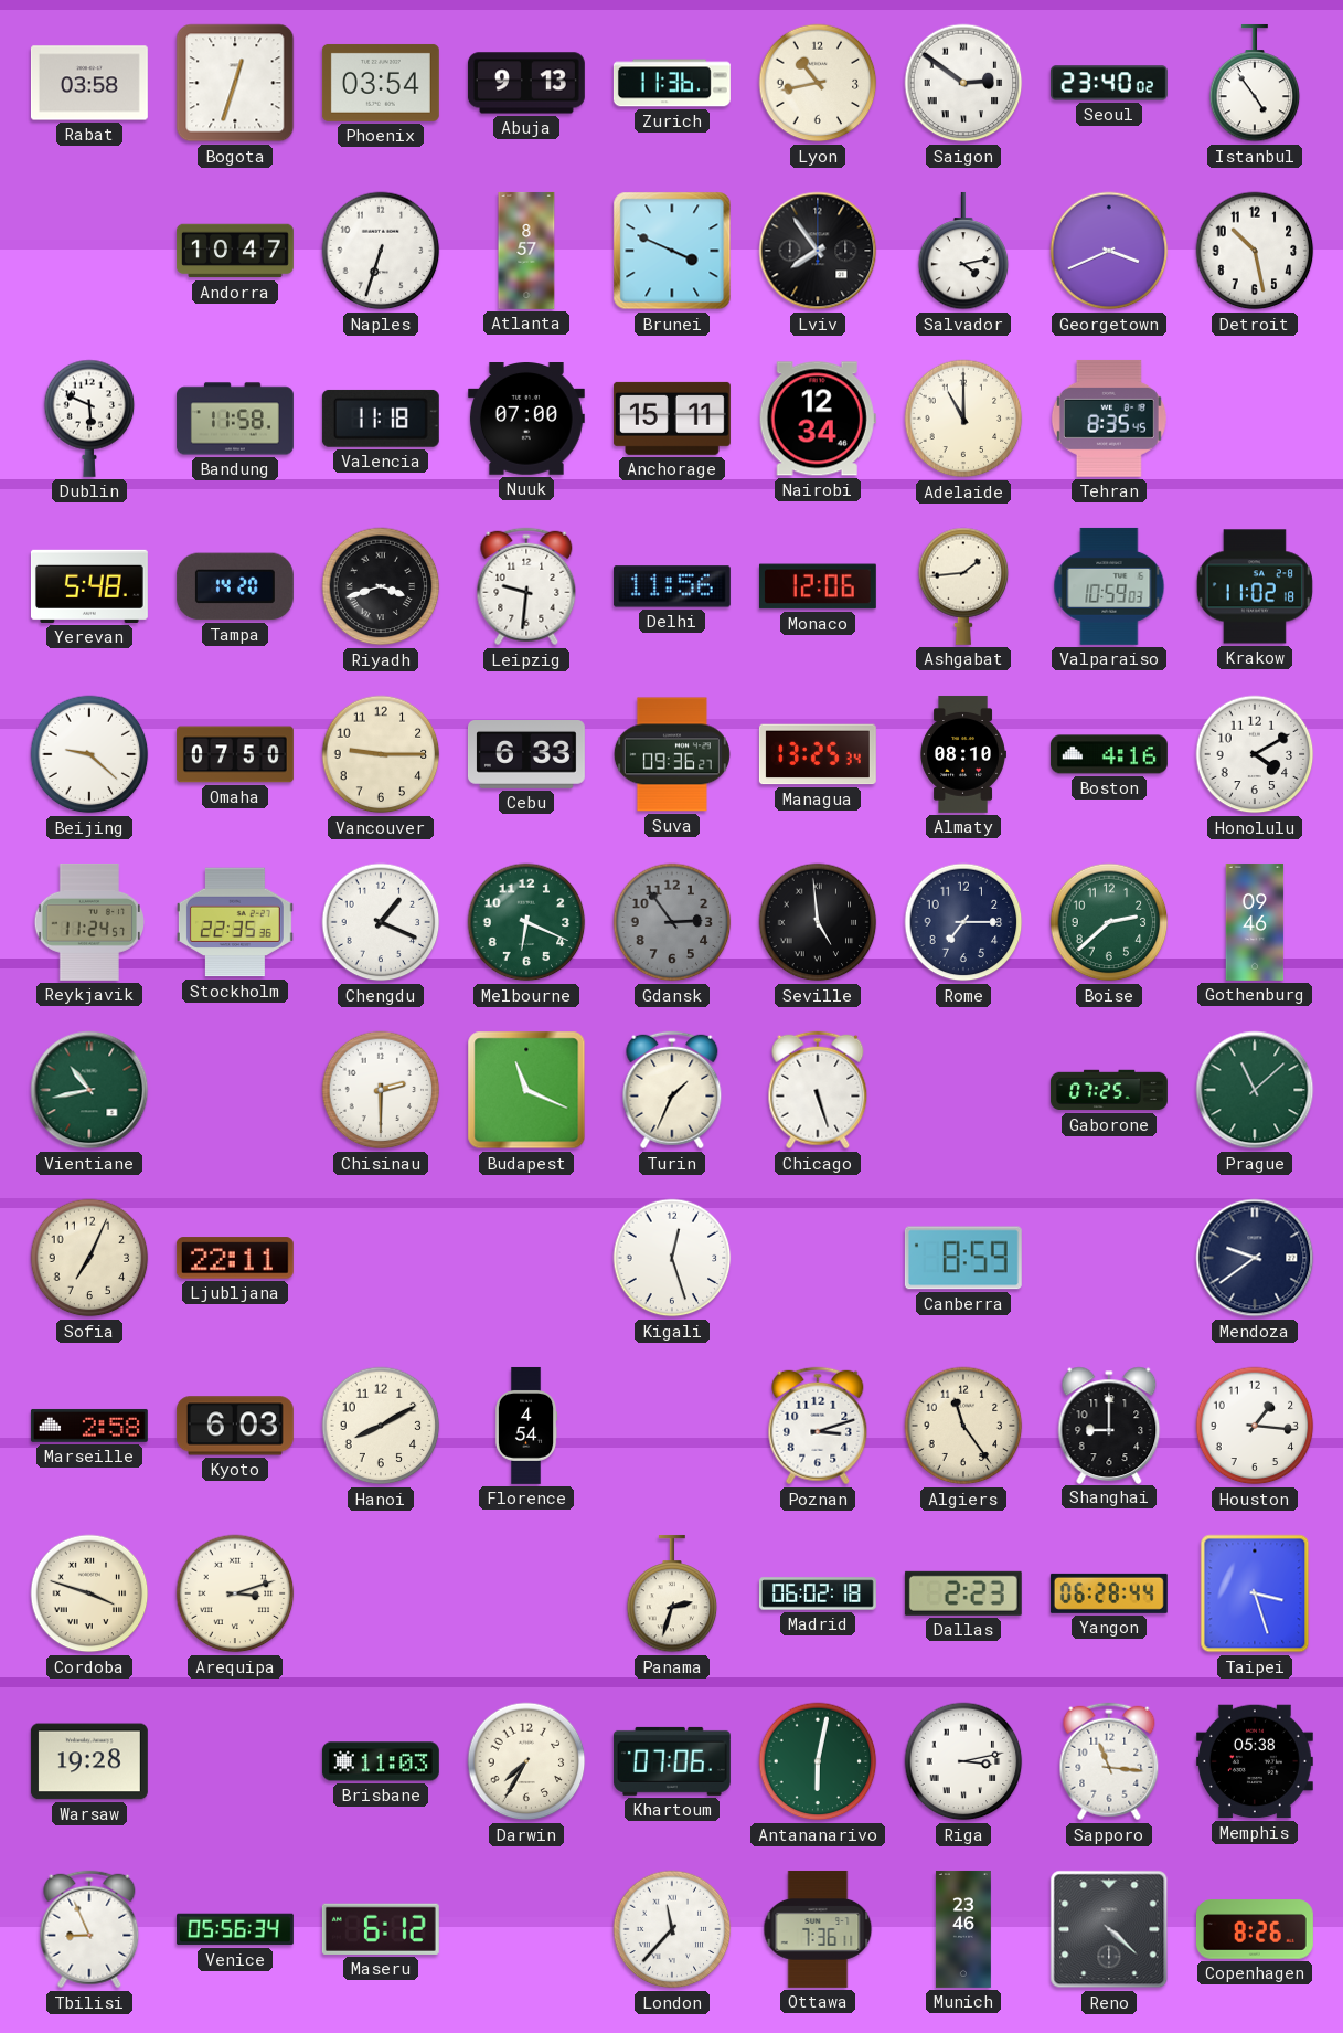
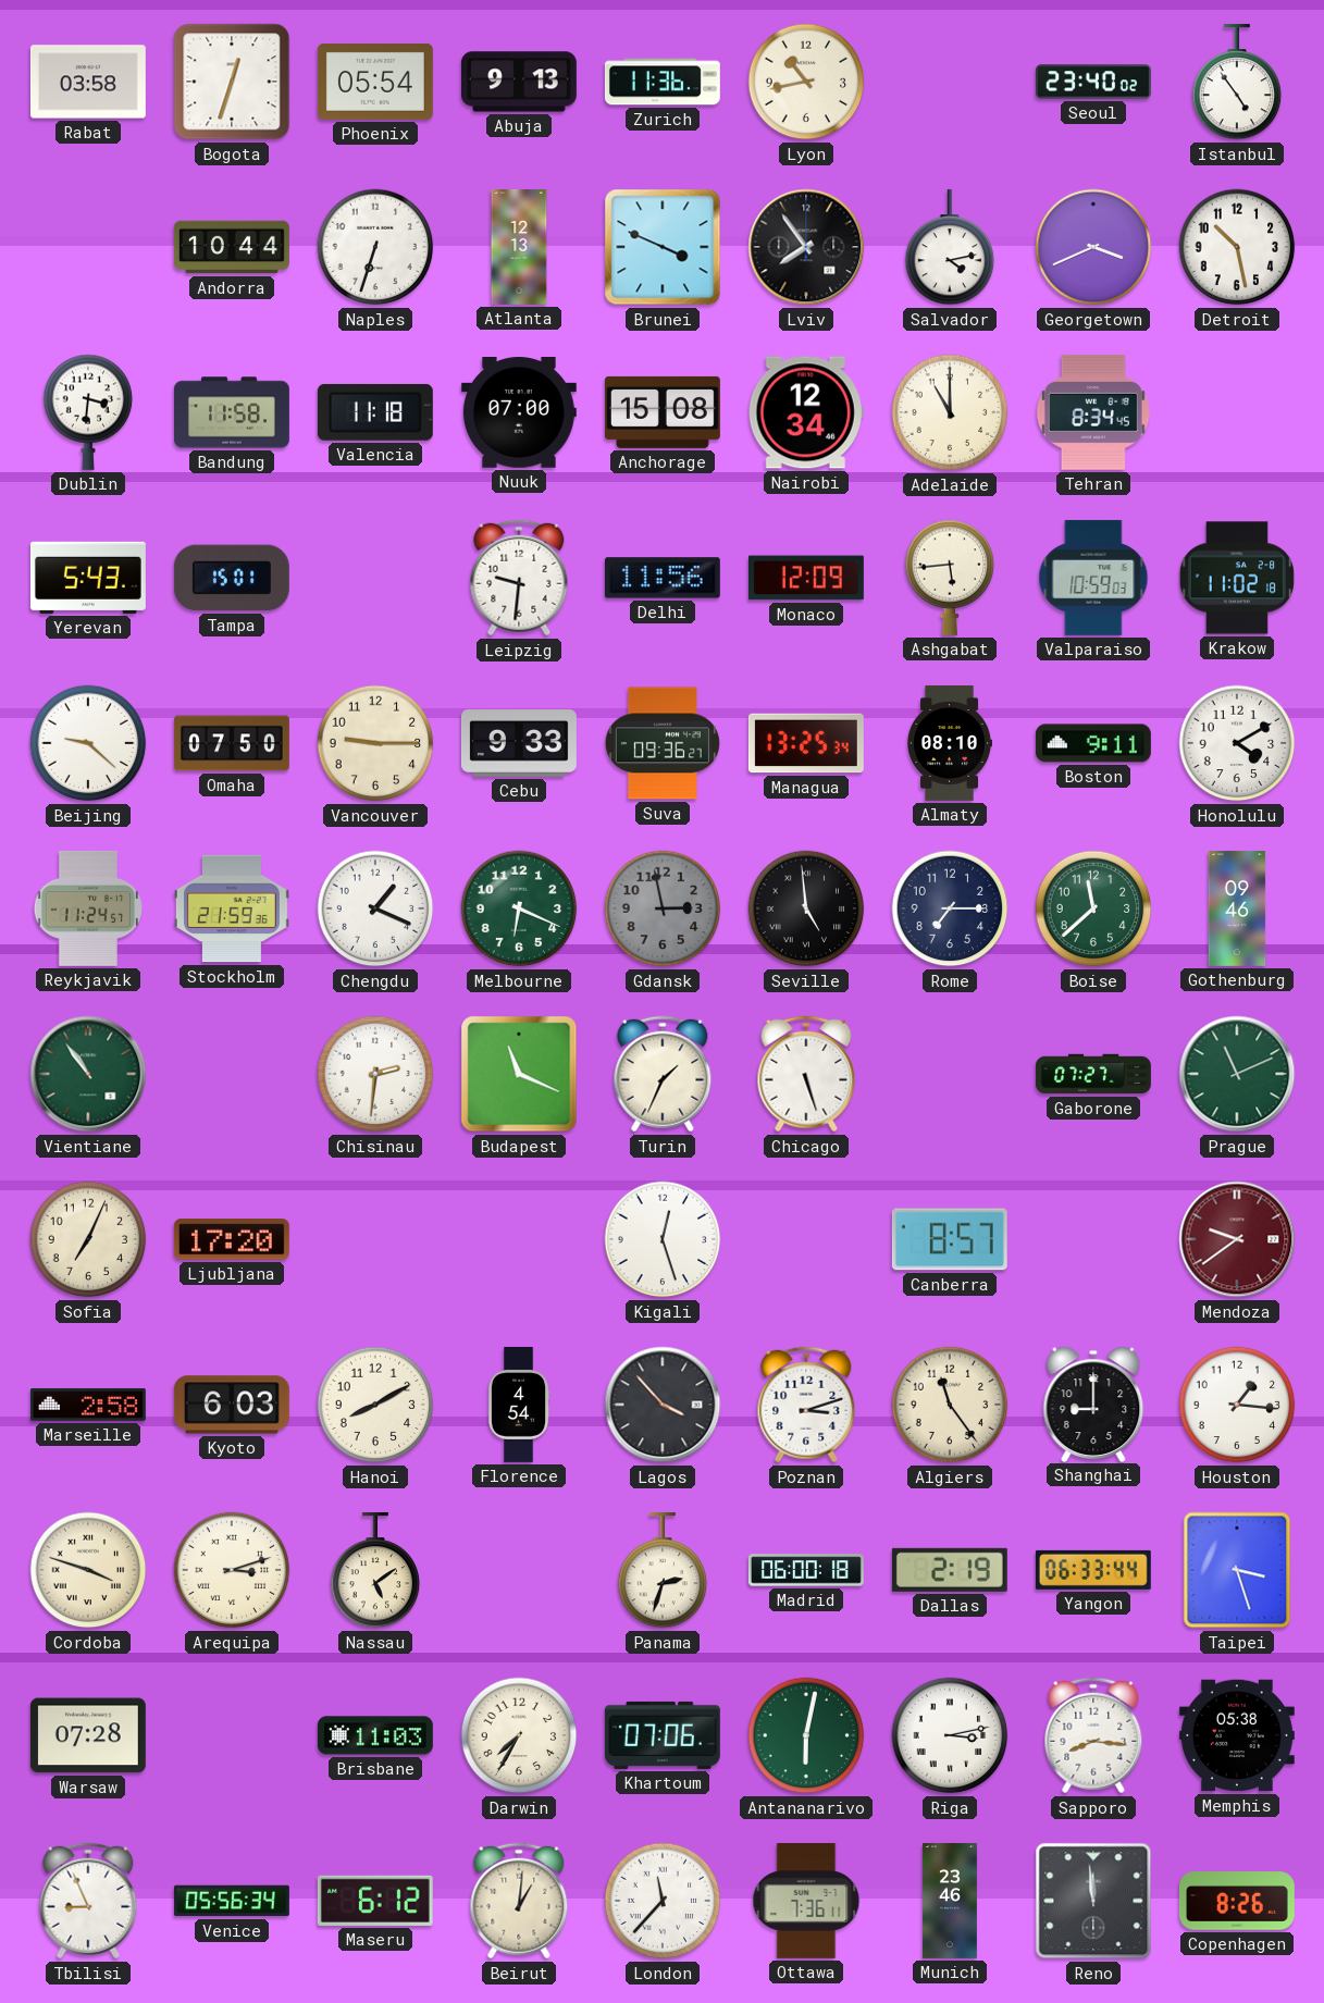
Phoenix: 03:54 -> 05:54 (375, 82)
Saigon: 2:51 -> none (963, 83)
Andorra: 10:47 -> 10:44 (232, 247)
Atlanta: 8:57 -> 12:13 (519, 247)
Dublin: 5:49 -> 3:31 (88, 412)
Anchorage: 15:11 -> 15:08 (663, 412)
Tehran: 8:35 -> 8:34 (1093, 412)
Yerevan: 5:48 -> 5:43 (88, 578)
Tampa: 14:20 -> 15:01 (232, 578)
Riyadh: 3:42 -> none (381, 586)
Monaco: 12:06 -> 12:09 (806, 578)
Ashgabat: 1:44 -> 5:44 (950, 578)
Cebu: 6:33 -> 9:33 (519, 744)
Boston: 4:16 -> 9:11 (1093, 743)
Stockholm: 22:35 -> 21:59 (232, 908)
Gdansk: 2:54 -> 2:58 (663, 908)
Boise: 2:38 -> 11:38 (1093, 908)
Vientiane: 10:43 -> 10:54 (88, 1074)
Chisinau: 2:30 -> 2:31 (375, 1074)
Gaborone: 07:25 -> 07:27 (1093, 1074)
Prague: 11:08 -> 11:11 (1237, 1074)
Ljubljana: 22:11 -> 17:20 (232, 1239)
Canberra: 8:59 -> 8:57 (950, 1239)
Mendoza dial: navy -> burgundy (1237, 1239)
Lagos: none -> 3:53 (663, 1405)
Nassau: none -> 5:09 (375, 1570)
Madrid: 06:02 -> 06:00 (806, 1570)
Dallas: 2:23 -> 2:19 (950, 1570)
Yangon: 06:28 -> 06:33 (1093, 1570)
Warsaw: 19:28 -> 07:28 (88, 1735)
Sapporo: 11:16 -> 8:16 (1093, 1735)
Beirut: none -> 1:01 (519, 1901)
Reno: 4:22 -> 11:59 (1093, 1901)
